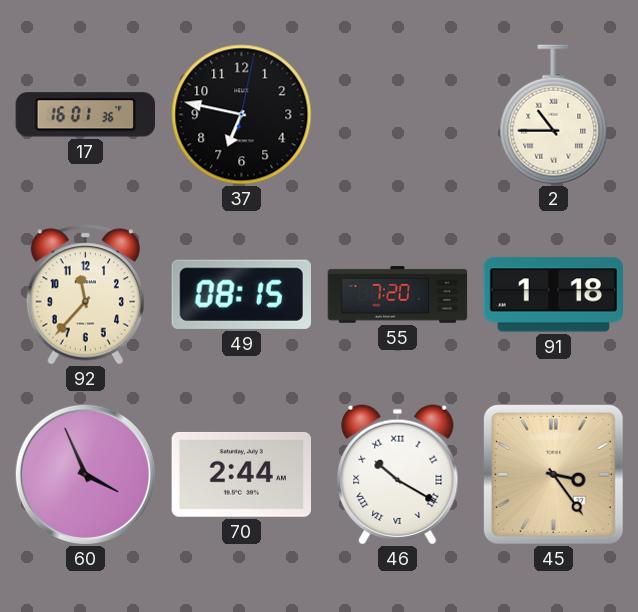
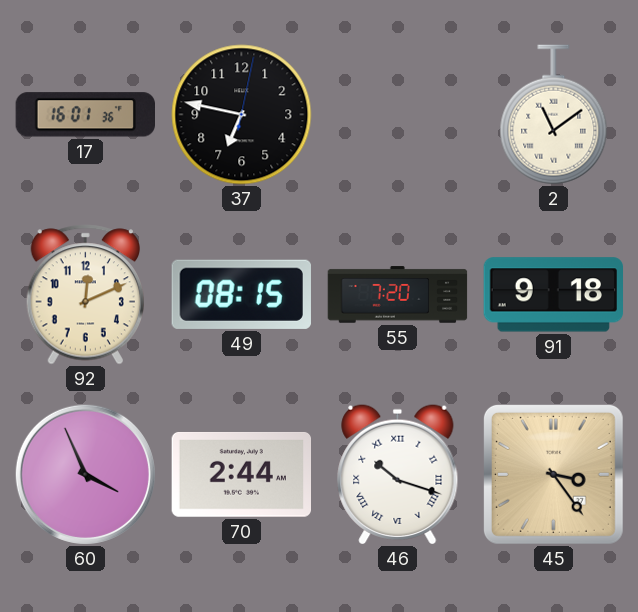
2: 10:45 -> 11:09 (554, 115)
92: 11:37 -> 12:11 (85, 295)
91: 1:18 -> 9:18 (554, 295)
46: 10:20 -> 10:18 (398, 474)
